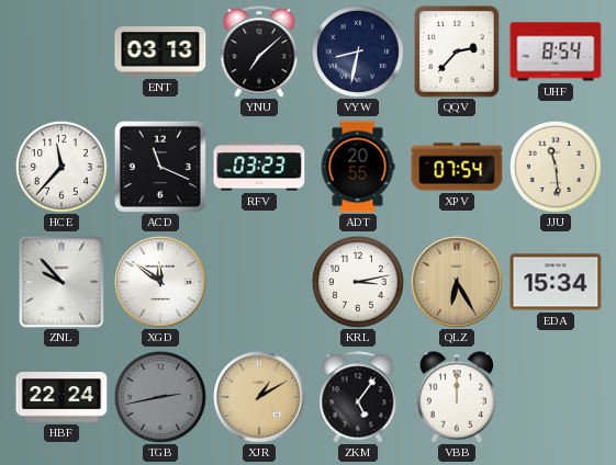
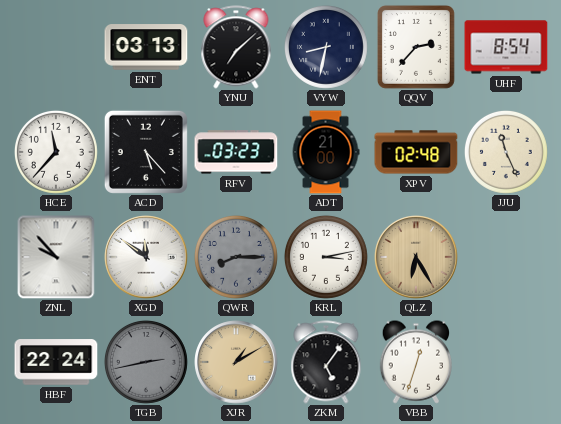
ACD: 11:19 -> 5:23 (146, 152)
ADT: 20:55 -> 21:00 (326, 152)
XPV: 07:54 -> 02:48 (416, 152)
JJU: 11:29 -> 11:26 (506, 152)
QWR: none -> 8:15 (236, 257)
EDA: 15:34 -> none (556, 282)
VBB: 12:00 -> 12:33 (415, 362)
